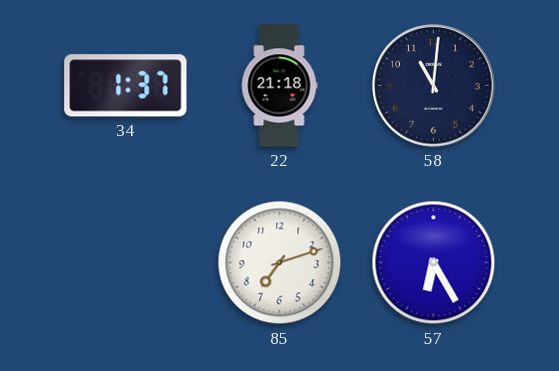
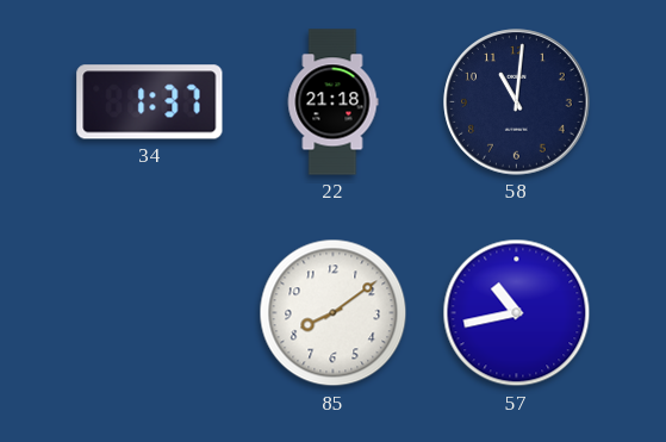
85: 7:12 -> 8:09 (334, 313)
57: 6:25 -> 10:43 (517, 313)
